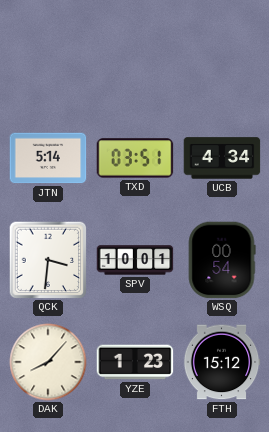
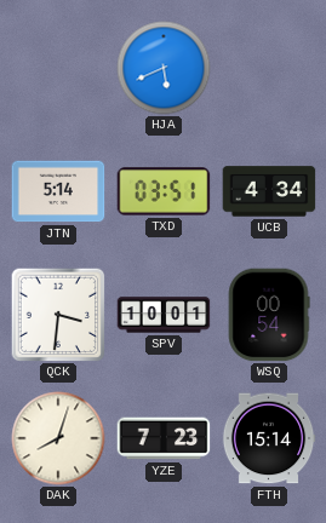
HJA: none -> 5:41 (164, 68)
DAK: 8:07 -> 8:03 (58, 438)
YZE: 1:23 -> 7:23 (164, 438)
FTH: 15:12 -> 15:14 (269, 438)
